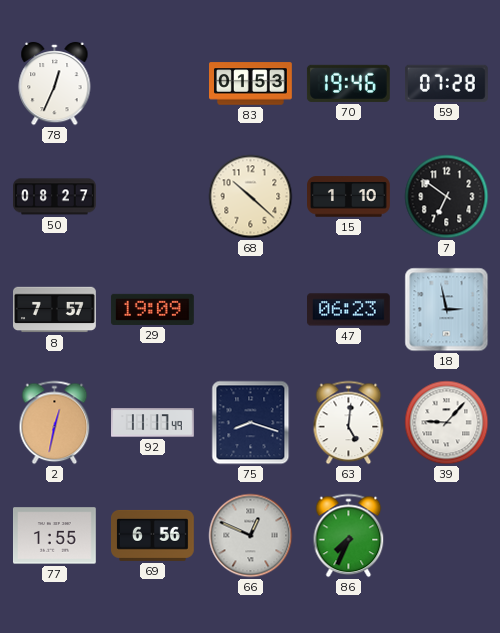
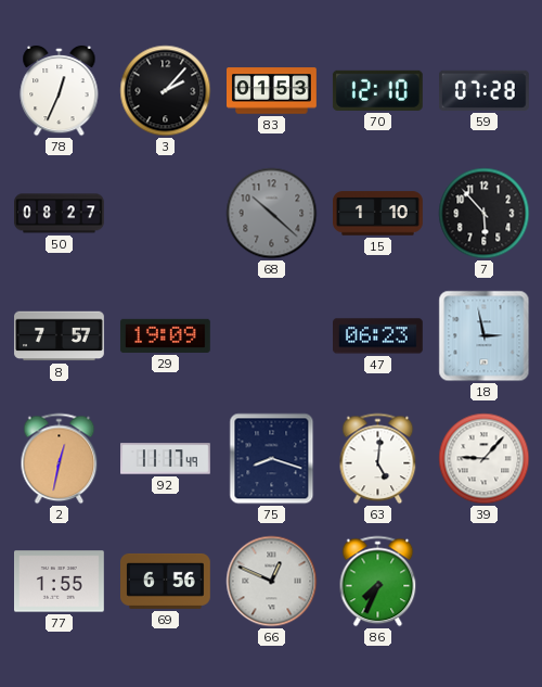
3: none -> 2:07 (166, 91)
70: 19:46 -> 12:10 (377, 90)
68 dial: cream -> grey (272, 214)
7: 6:51 -> 5:53 (485, 214)
